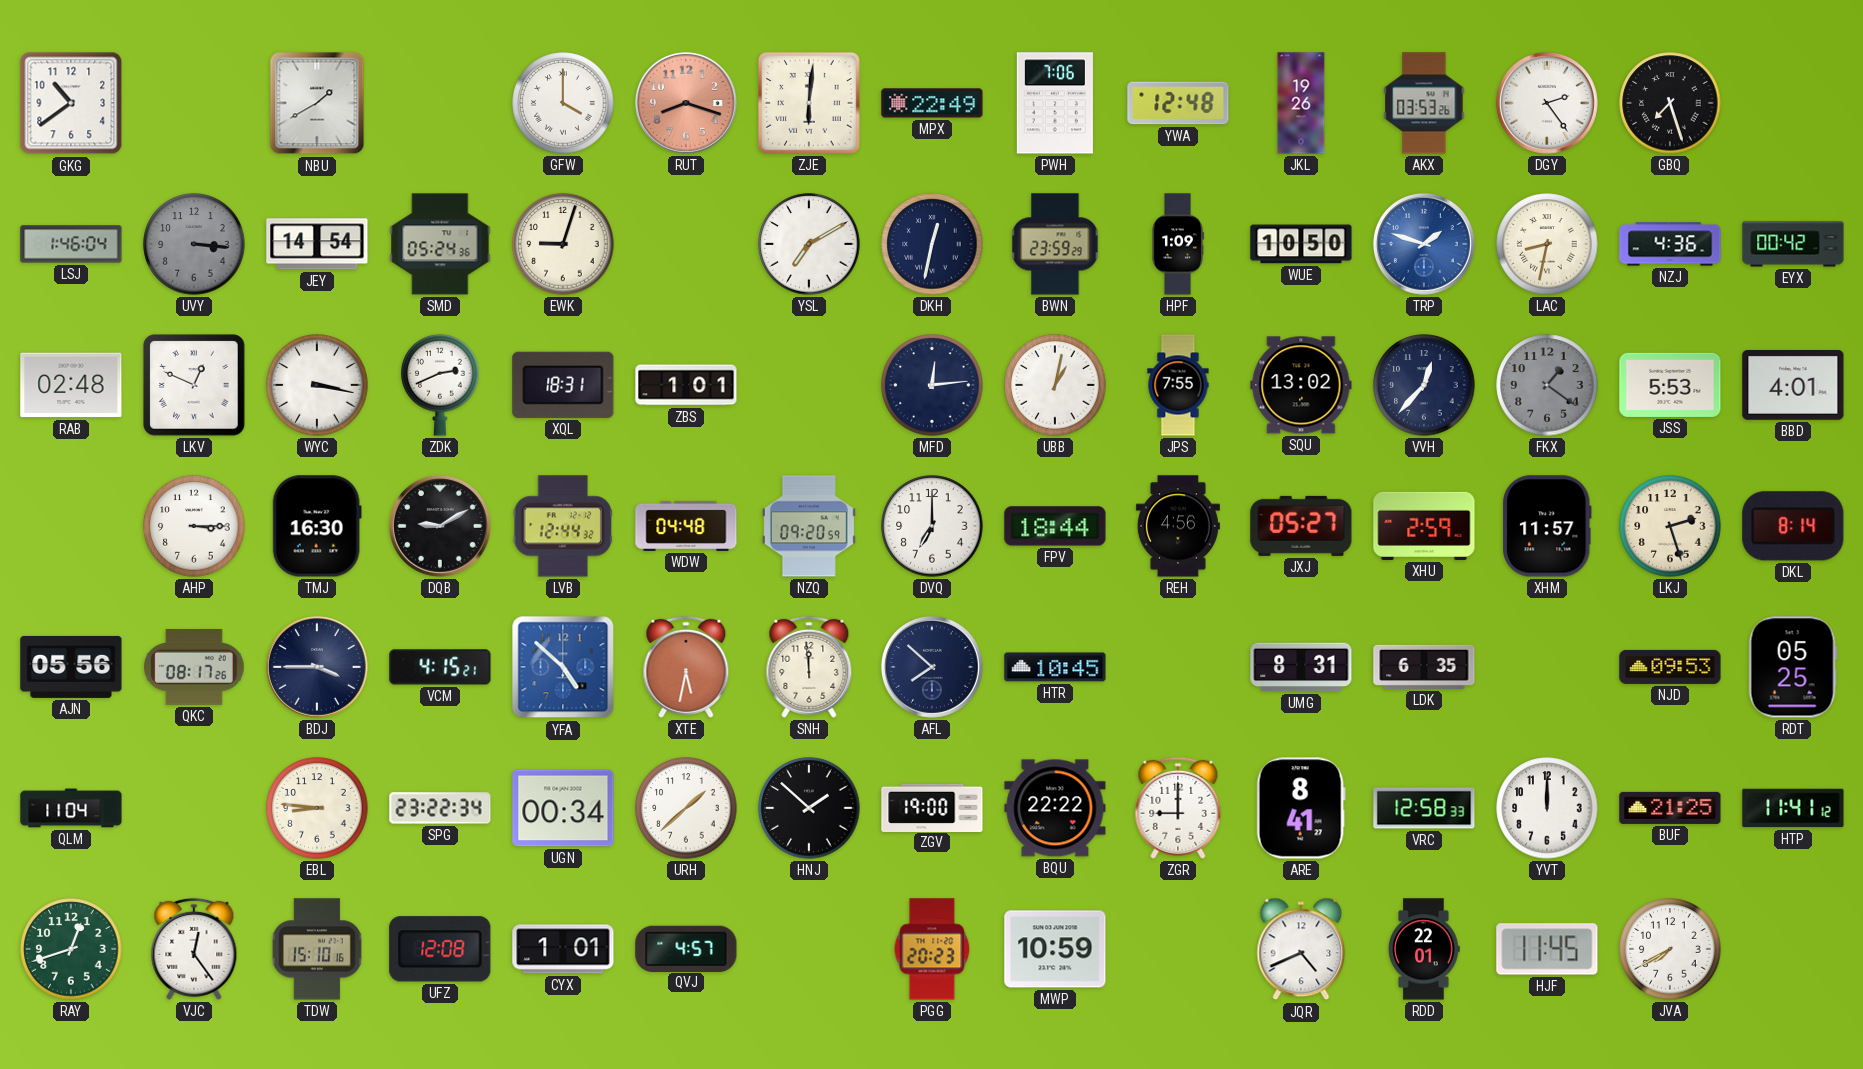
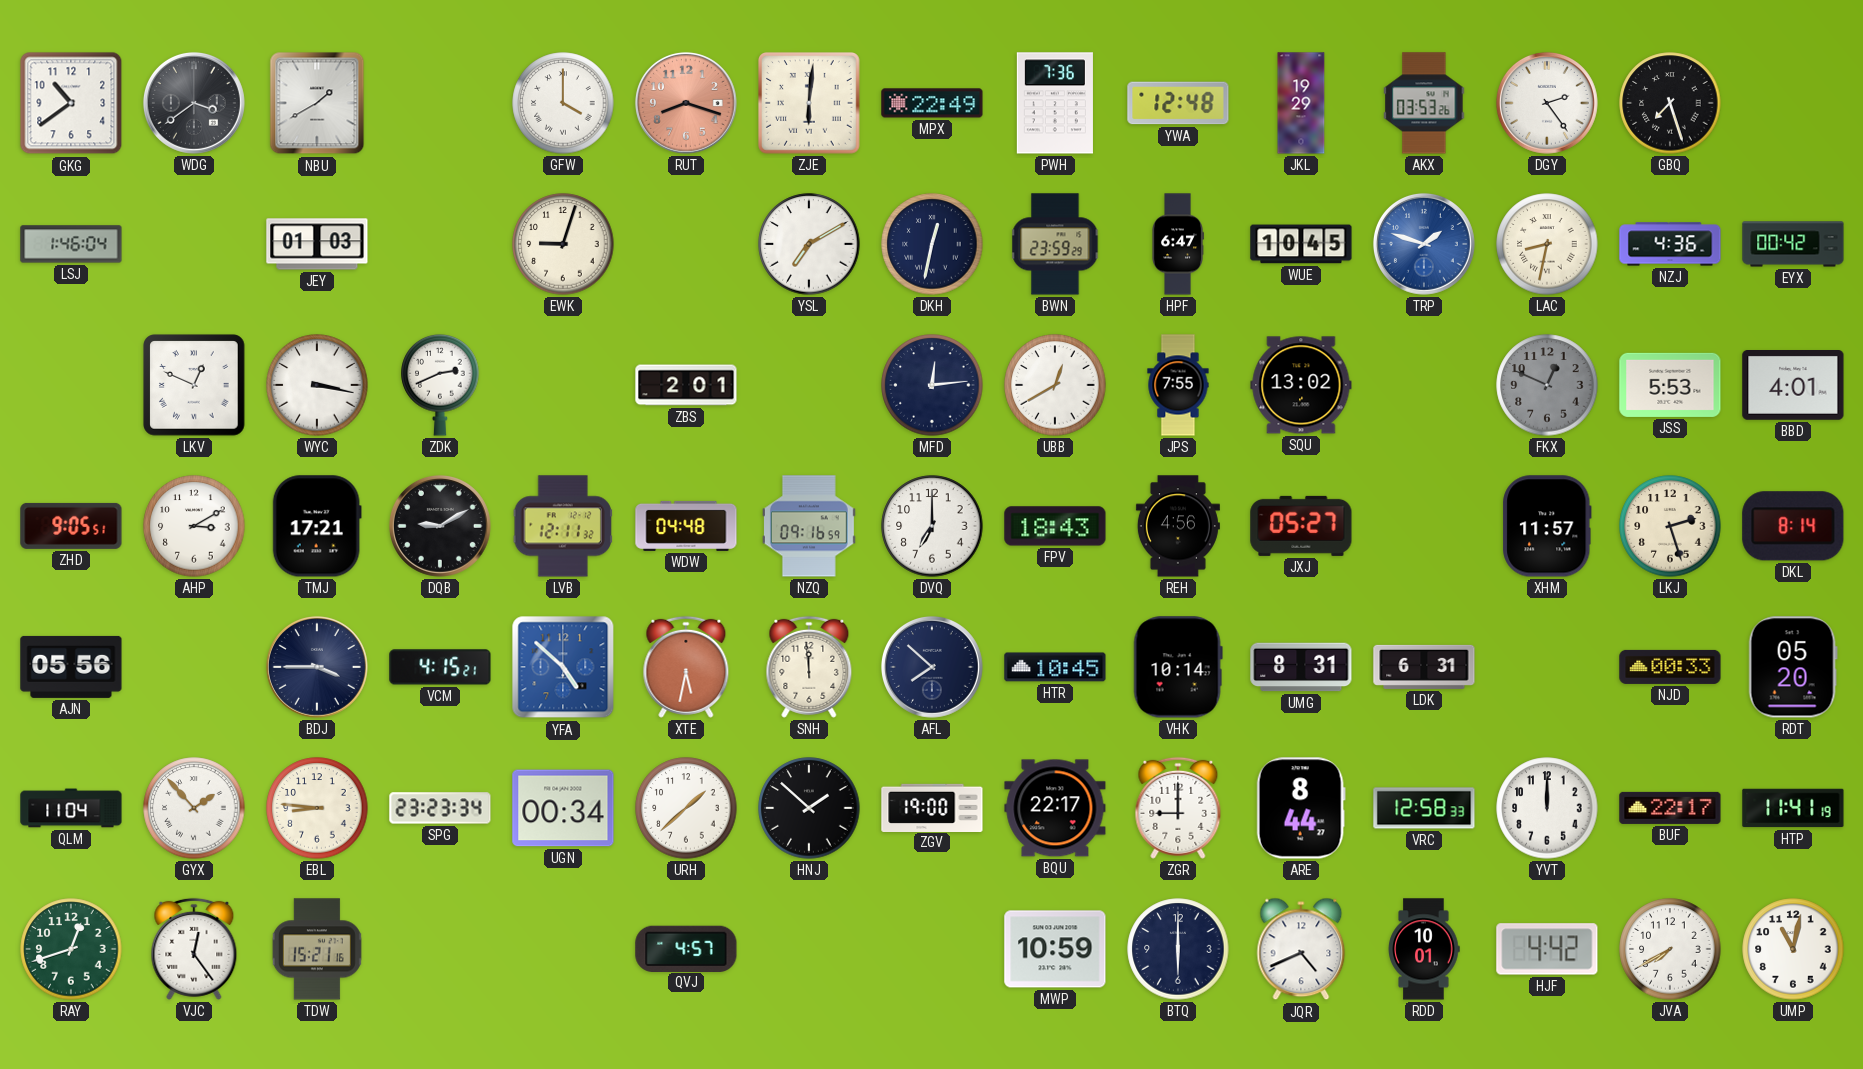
WDG: none -> 3:39 (194, 103)
PWH: 7:06 -> 7:36 (1055, 103)
JKL: 19:26 -> 19:29 (1301, 103)
UVY: 3:16 -> none (194, 244)
JEY: 14:54 -> 01:03 (317, 244)
SMD: 05:24 -> none (440, 244)
HPF: 1:09 -> 6:47 (1178, 244)
WUE: 10:50 -> 10:45 (1301, 244)
RAB: 02:48 -> none (71, 385)
XQL: 18:31 -> none (563, 385)
ZBS: 1:01 -> 2:01 (686, 385)
UBB: 1:02 -> 12:40 (1055, 385)
VVH: 12:37 -> none (1424, 385)
FKX: 1:21 -> 12:49 (1547, 385)
ZHD: none -> 9:05 (71, 526)
AHP: 3:15 -> 3:10 (194, 526)
TMJ: 16:30 -> 17:21 (317, 526)
LVB: 12:44 -> 12:11 (563, 526)
NZQ: 09:20 -> 09:16 (809, 526)
FPV: 18:44 -> 18:43 (1055, 526)
XHU: 2:59 -> none (1424, 526)
QKC: 08:17 -> none (195, 668)
VHK: none -> 10:14 (1178, 667)
LDK: 6:35 -> 6:31 (1424, 667)
NJD: 09:53 -> 00:33 (1670, 667)
RDT: 05:25 -> 05:20 (1793, 667)
GYX: none -> 1:53 (194, 808)
SPG: 23:22 -> 23:23 (440, 808)
BQU: 22:22 -> 22:17 (1055, 808)
ARE: 8:41 -> 8:44 (1301, 808)
BUF: 21:25 -> 22:17 (1670, 808)
HTP: 11:41:12 -> 11:41:19 (1793, 808)
TDW: 15:10 -> 15:21 (317, 949)
UFZ: 12:08 -> none (440, 949)
CYX: 1:01 -> none (563, 949)
PGG: 20:23 -> none (932, 949)
BTQ: none -> 6:00 (1178, 949)
RDD: 22:01 -> 10:01 (1424, 949)
HJF: 11:45 -> 4:42 (1547, 949)
UMP: none -> 11:02 (1793, 949)
